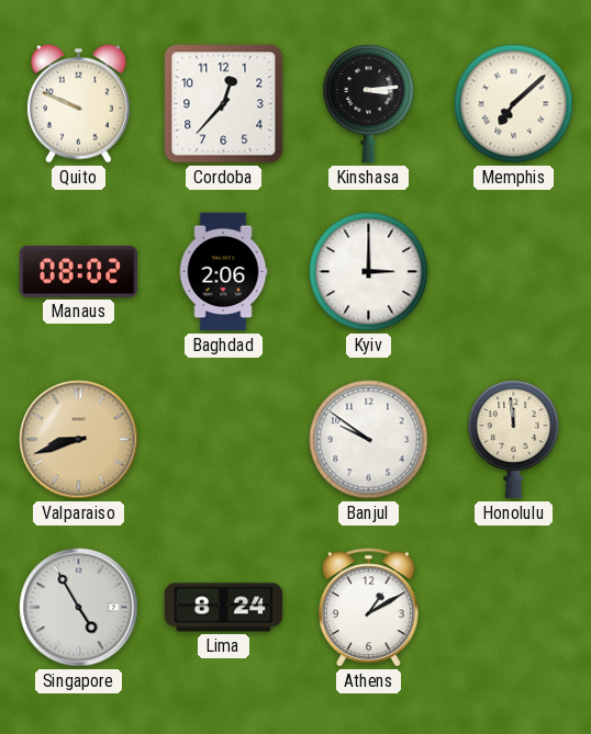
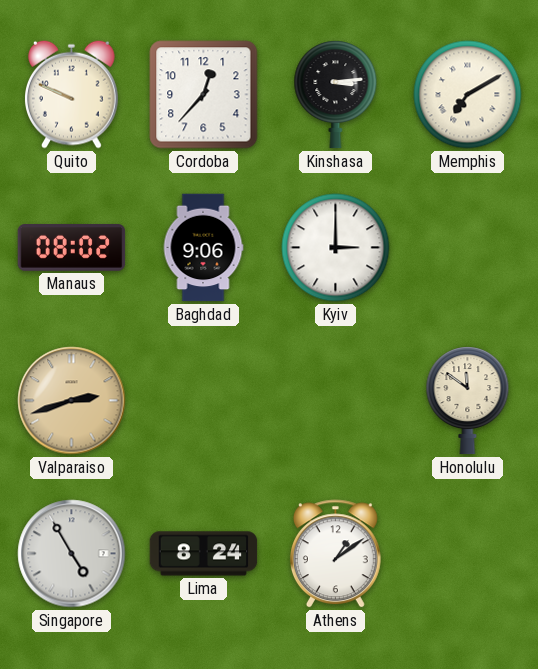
Memphis: 7:08 -> 7:10 (468, 95)
Baghdad: 2:06 -> 9:06 (203, 248)
Valparaiso: 8:42 -> 2:42 (72, 401)
Banjul: 9:51 -> none (369, 440)
Honolulu: 11:59 -> 11:51 (468, 401)
Athens: 1:10 -> 1:09 (335, 554)
